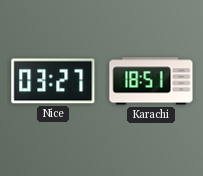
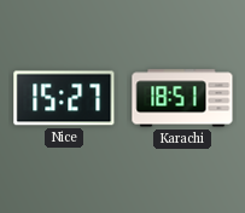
Nice: 03:27 -> 15:27 (64, 98)
